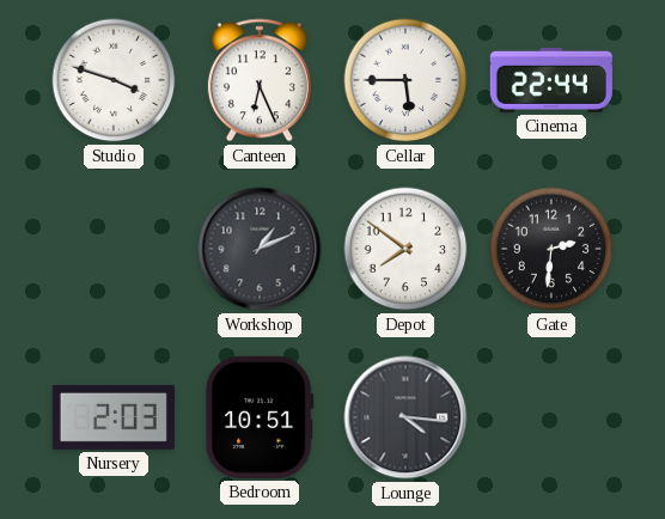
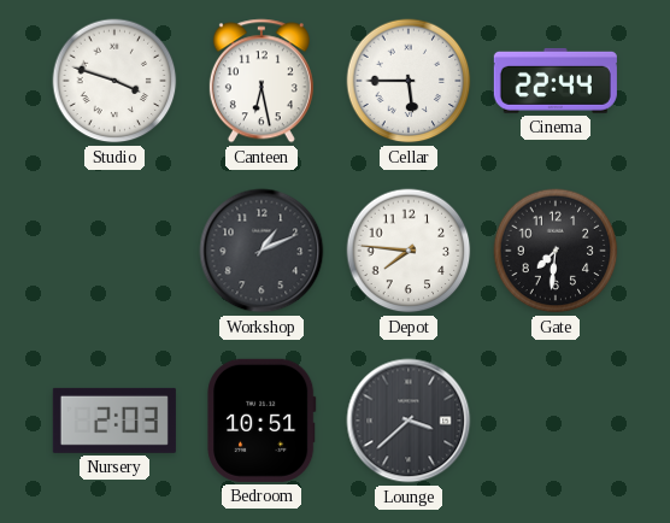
Canteen: 6:26 -> 6:28 (261, 81)
Depot: 7:51 -> 7:46 (409, 251)
Gate: 2:31 -> 7:31 (556, 251)
Lounge: 4:16 -> 3:38 (409, 421)
